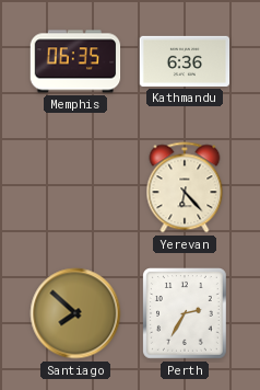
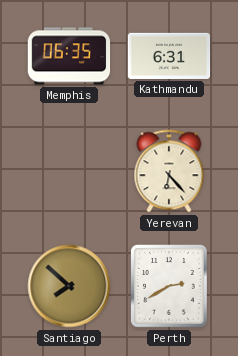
Kathmandu: 6:36 -> 6:31 (169, 56)
Perth: 2:35 -> 2:40 (170, 287)
